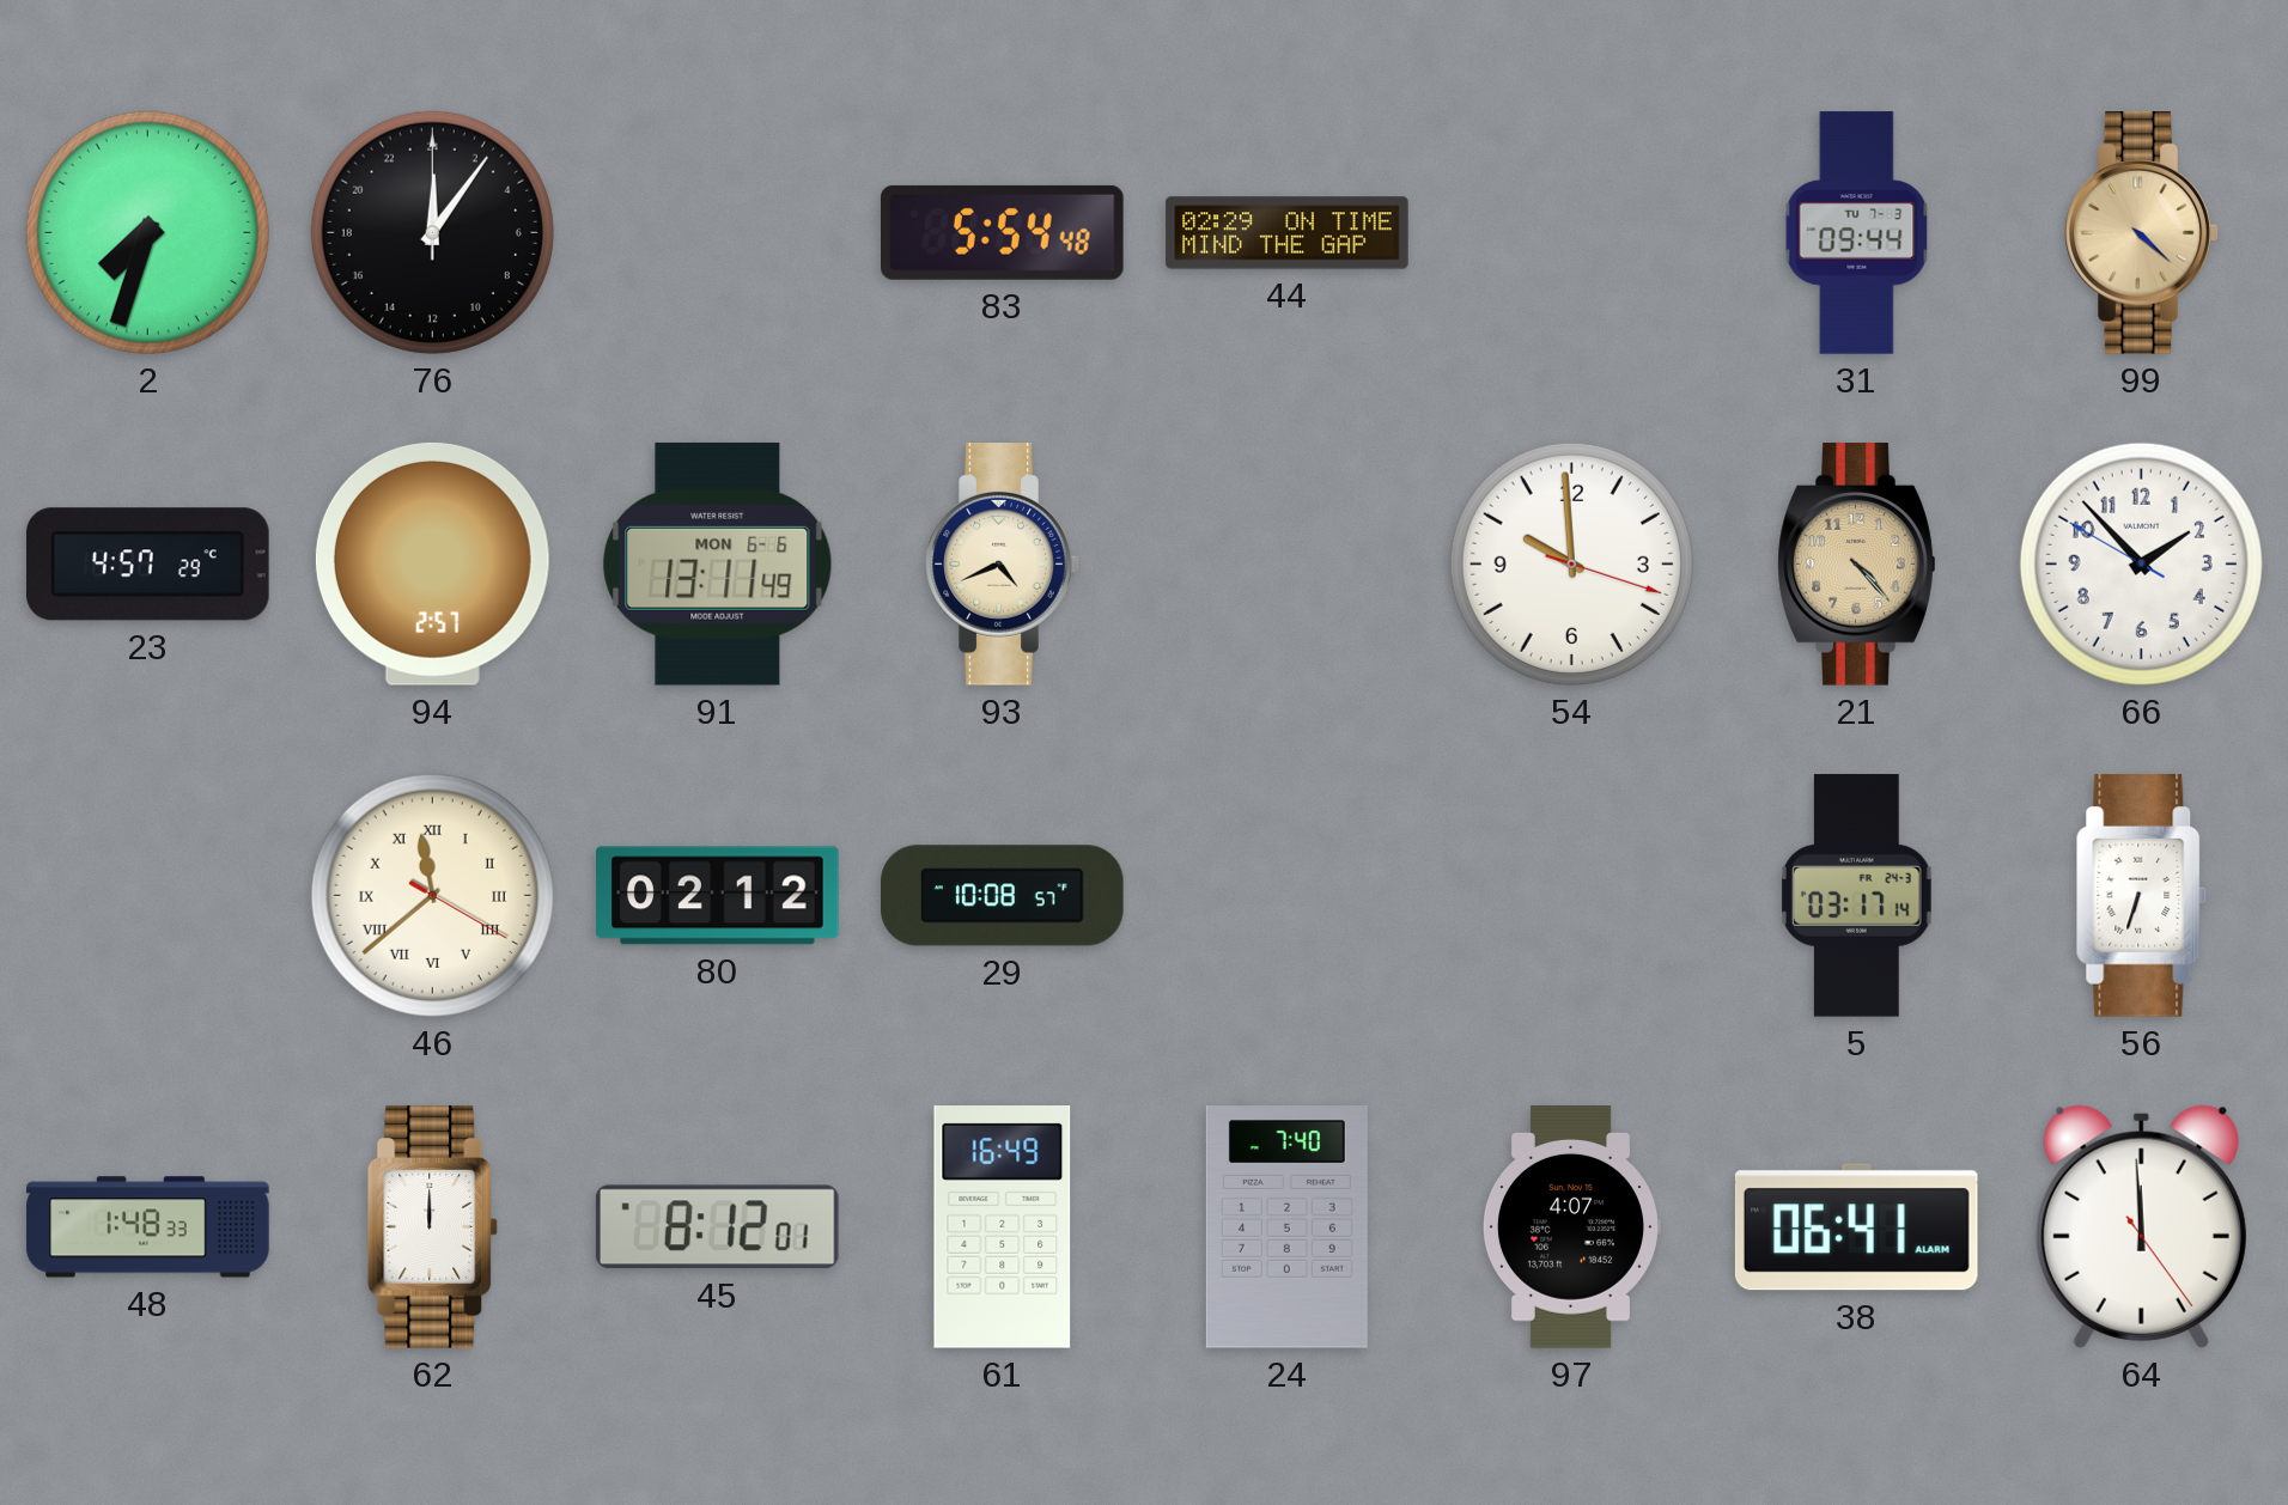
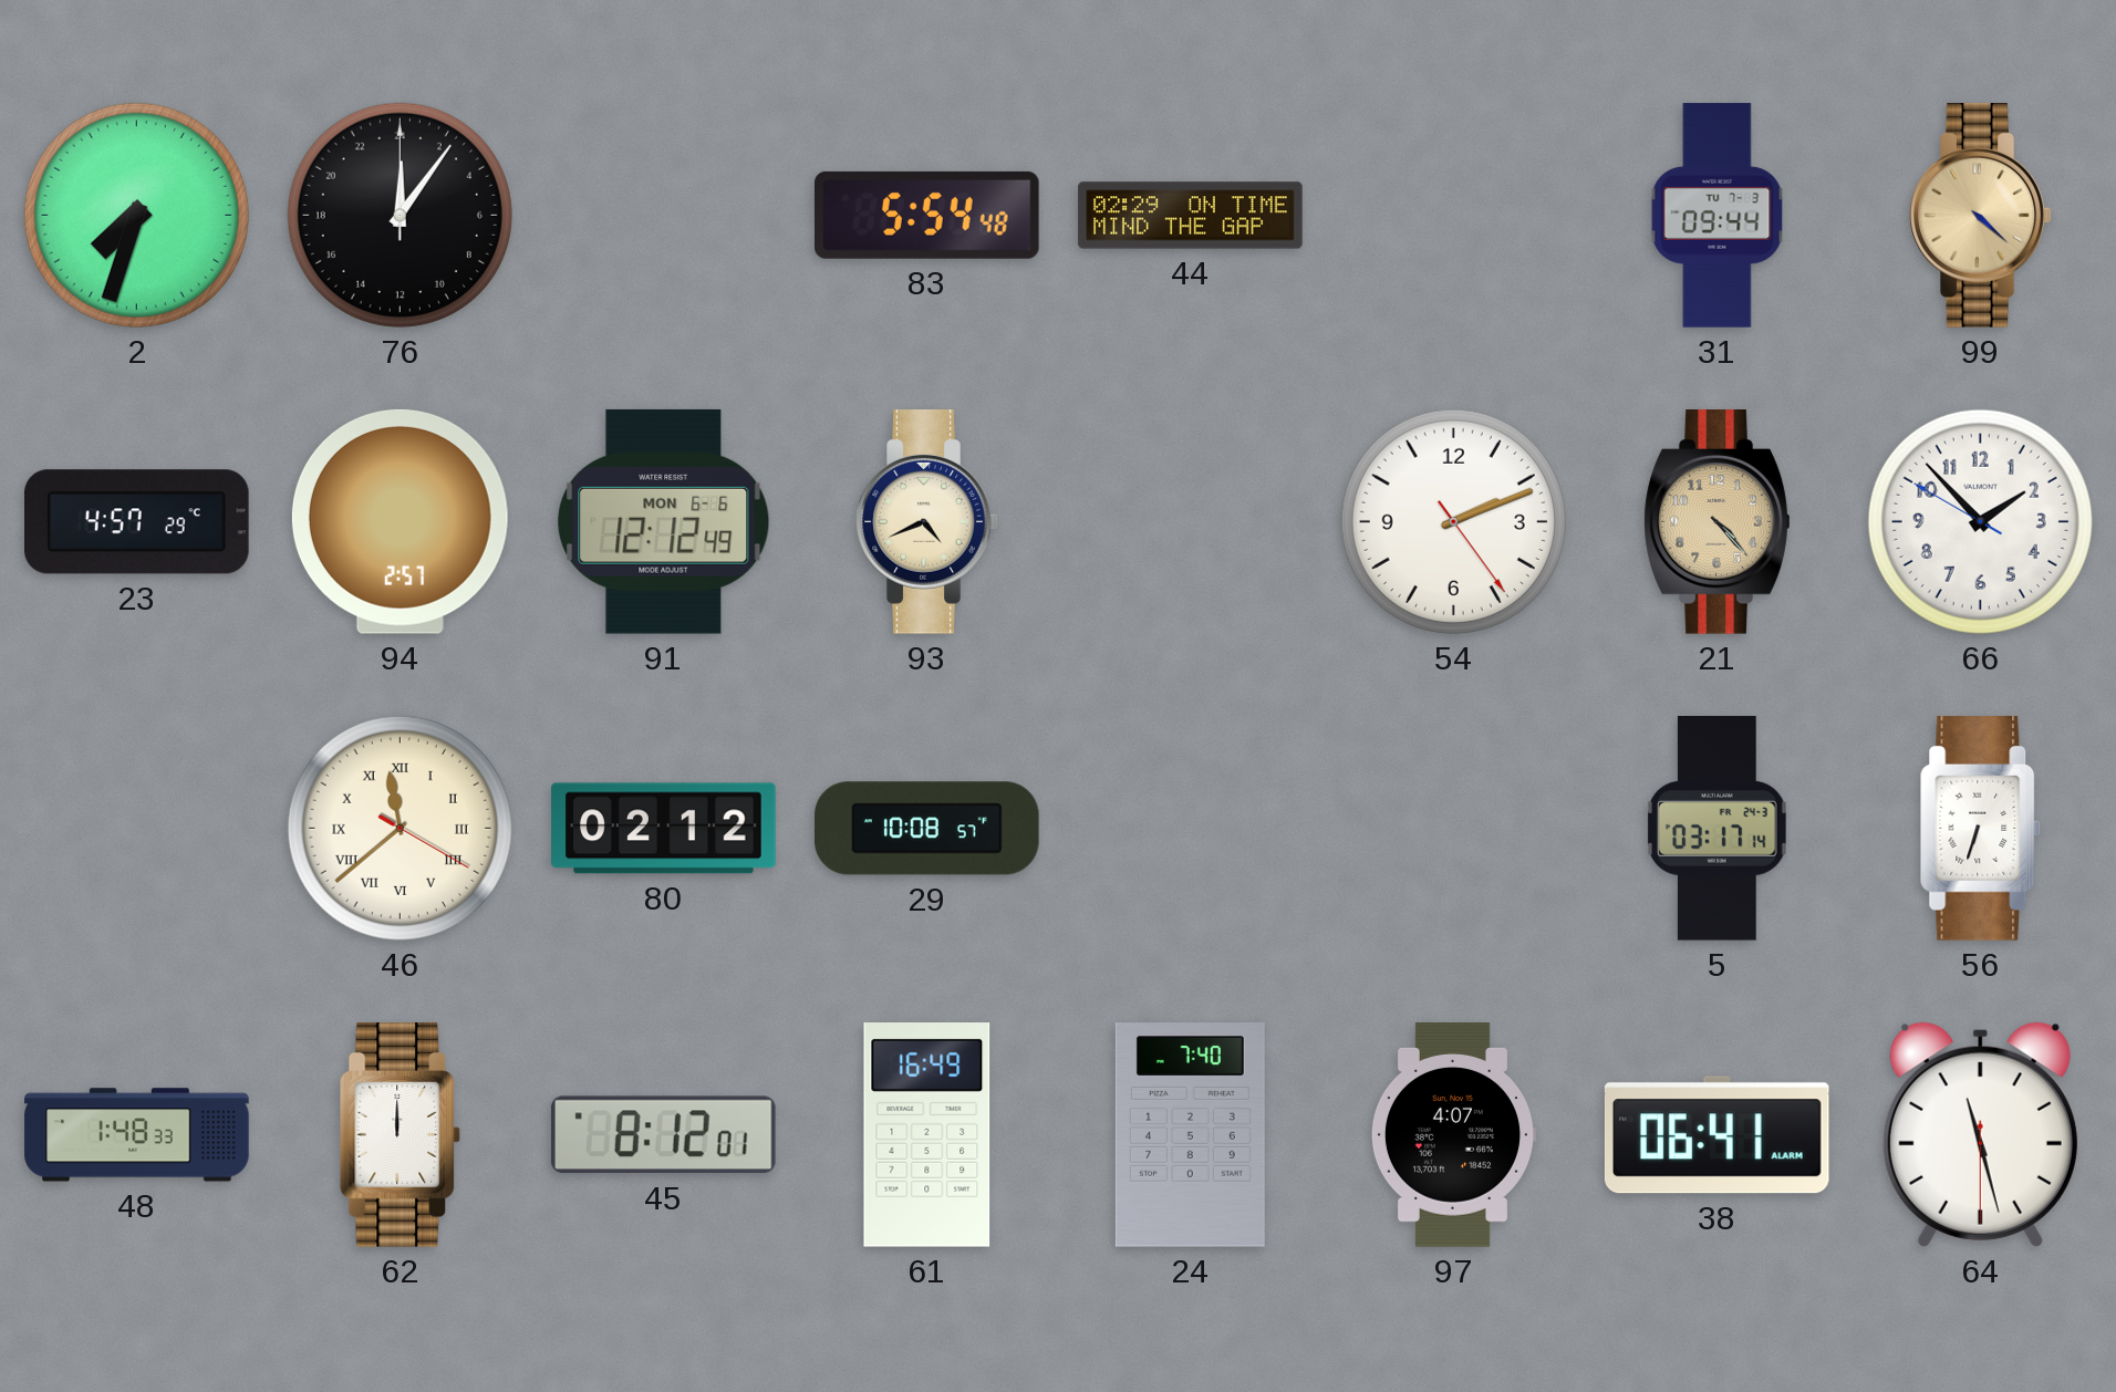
91: 13:11 -> 12:12 (664, 521)
54: 9:59 -> 2:11 (1453, 521)
64: 11:59 -> 11:27 (1980, 1134)
